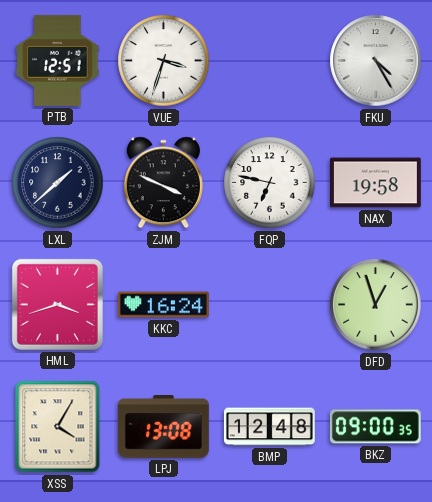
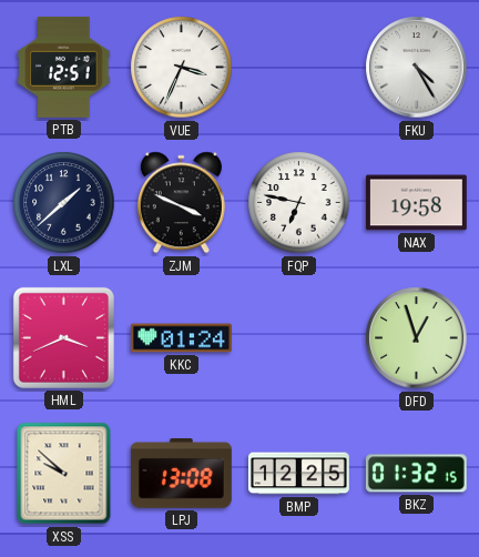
VUE: 3:33 -> 3:34 (182, 68)
HML: 3:42 -> 3:41 (63, 337)
KKC: 16:24 -> 01:24 (182, 338)
XSS: 4:05 -> 9:52 (64, 474)
BMP: 12:48 -> 12:25 (299, 474)
BKZ: 09:00 -> 01:32 (416, 474)
